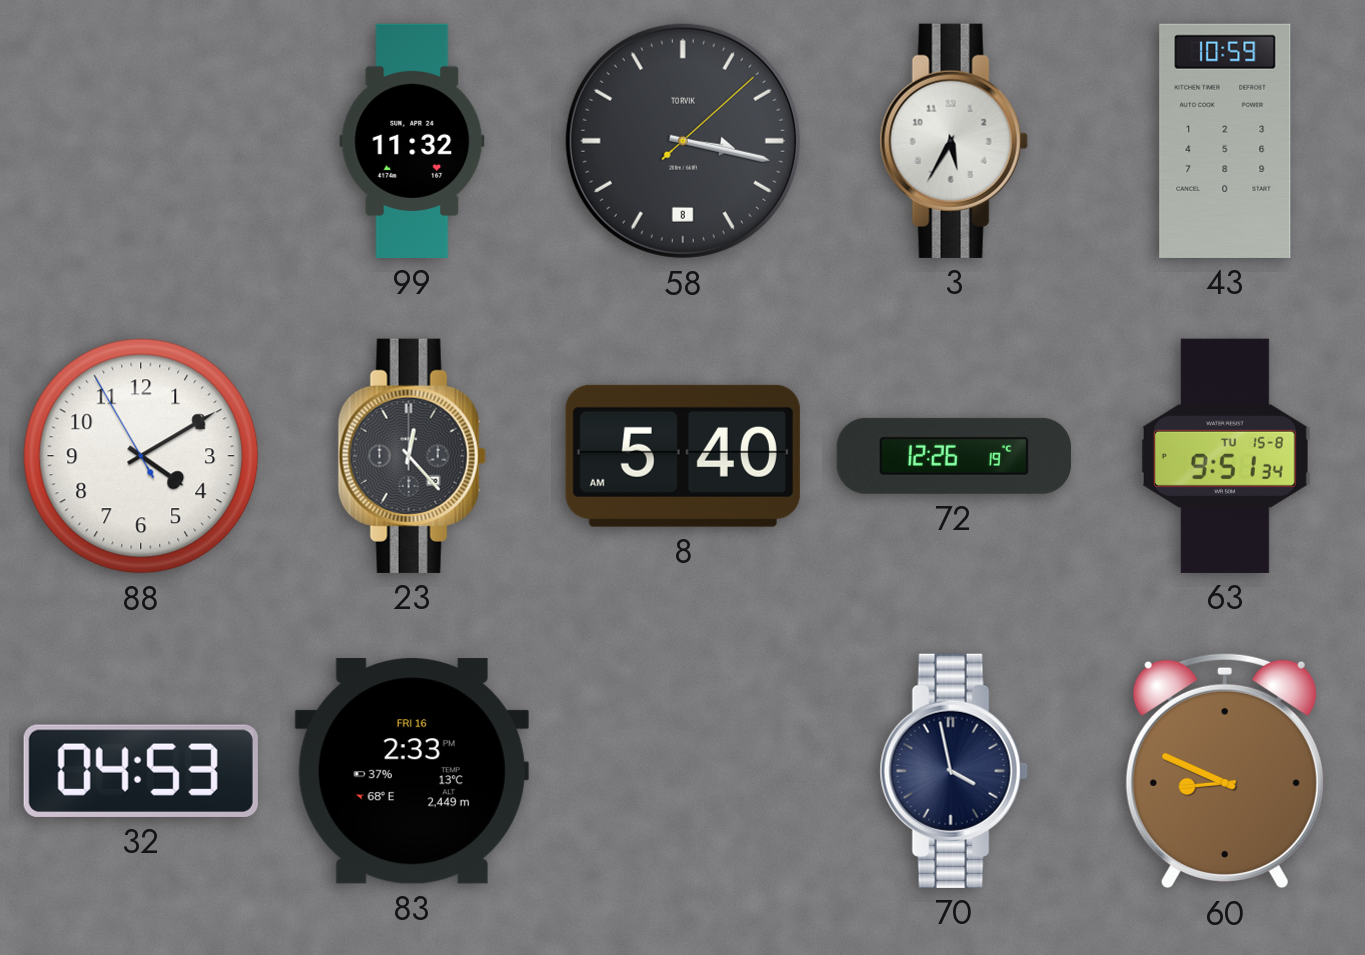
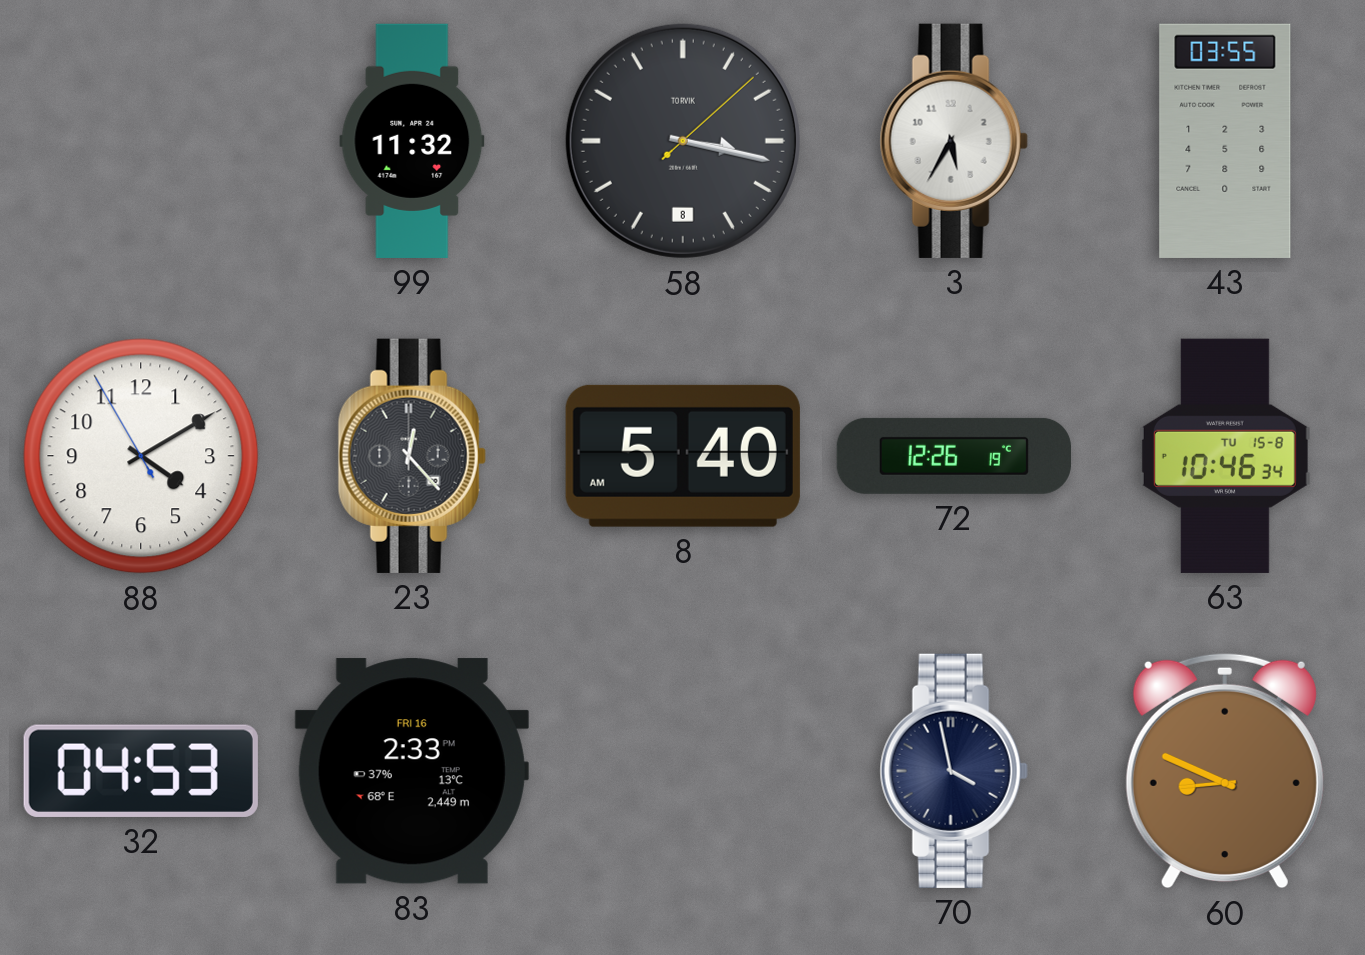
43: 10:59 -> 03:55 (1225, 141)
63: 9:51 -> 10:46 (1225, 456)
